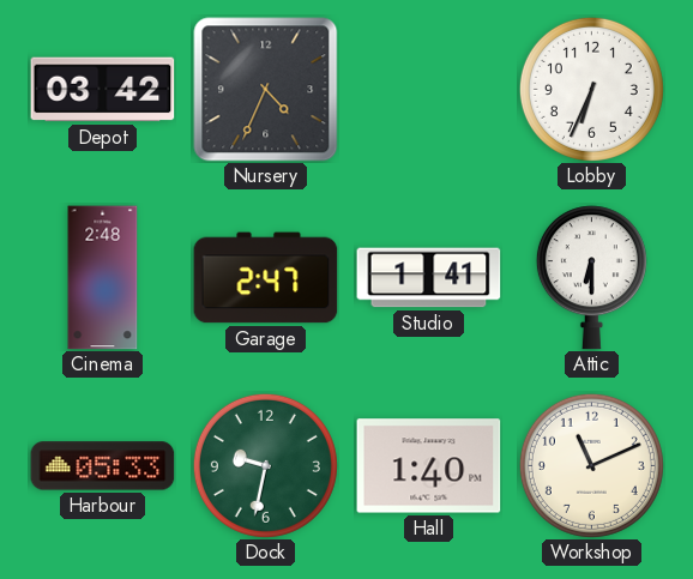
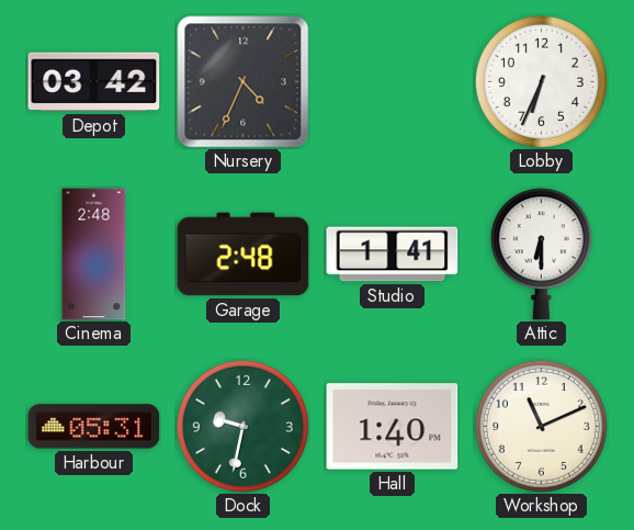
Garage: 2:47 -> 2:48 (244, 255)
Harbour: 05:33 -> 05:31 (94, 427)
